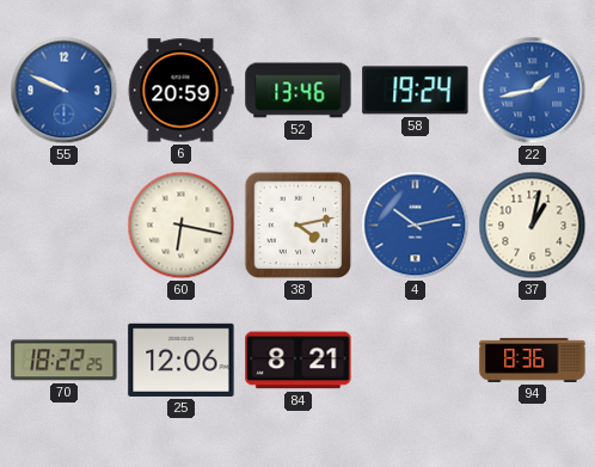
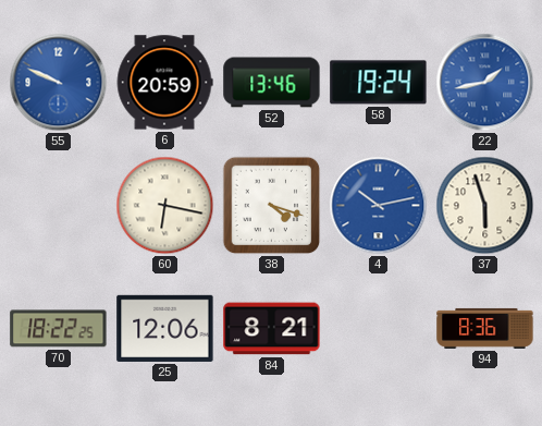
38: 4:13 -> 4:18 (272, 206)
37: 1:02 -> 5:57 (485, 206)
